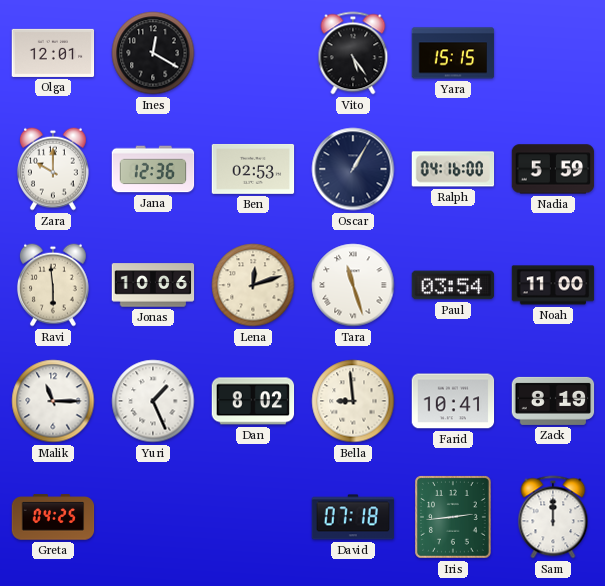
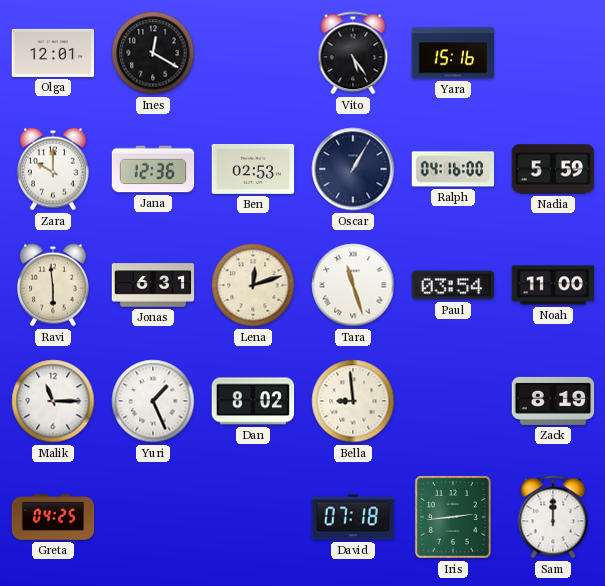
Yara: 15:15 -> 15:16 (453, 53)
Jonas: 10:06 -> 6:31 (153, 285)
Farid: 10:41 -> none (453, 401)
